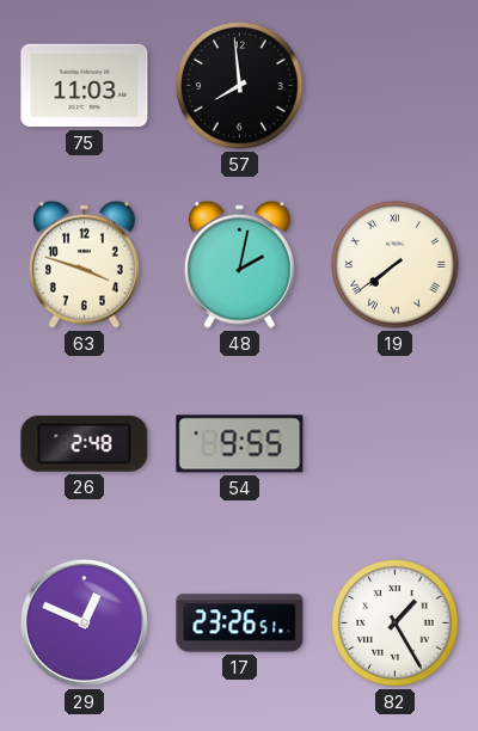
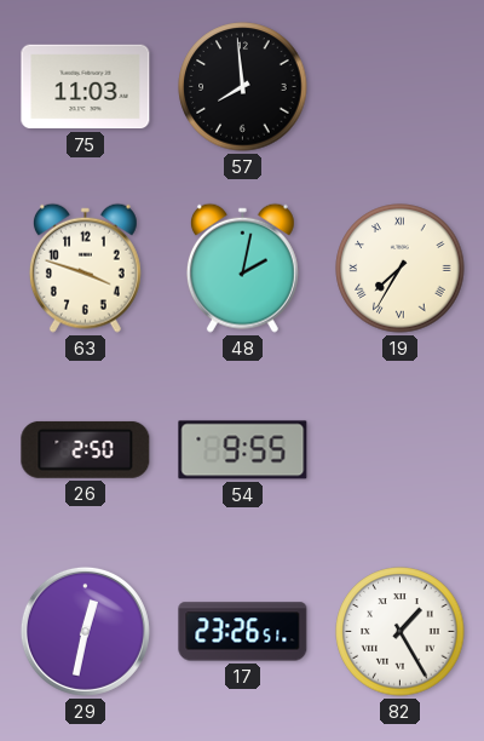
19: 7:39 -> 7:35 (401, 269)
26: 2:48 -> 2:50 (86, 449)
29: 12:49 -> 12:32 (85, 631)
